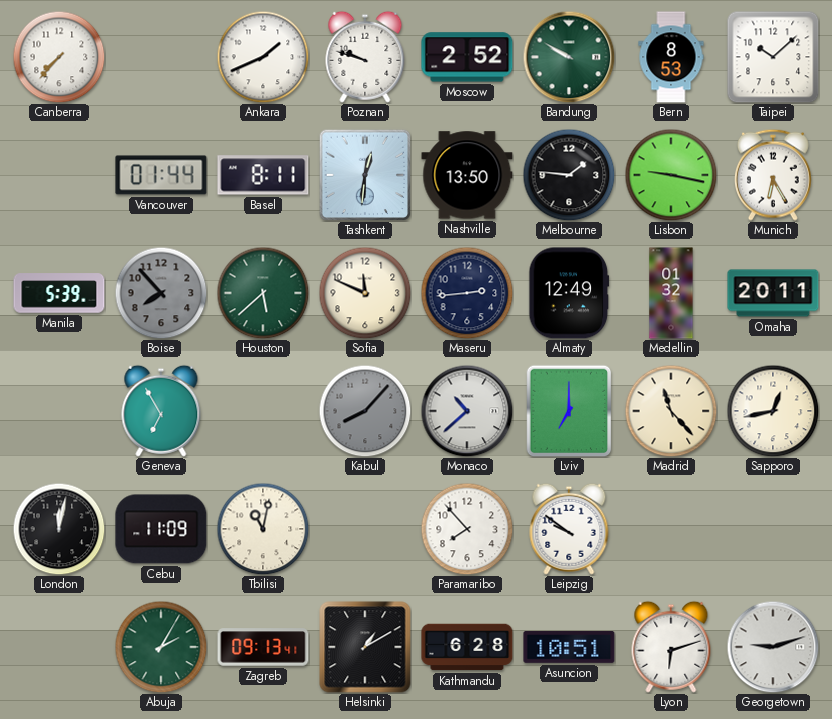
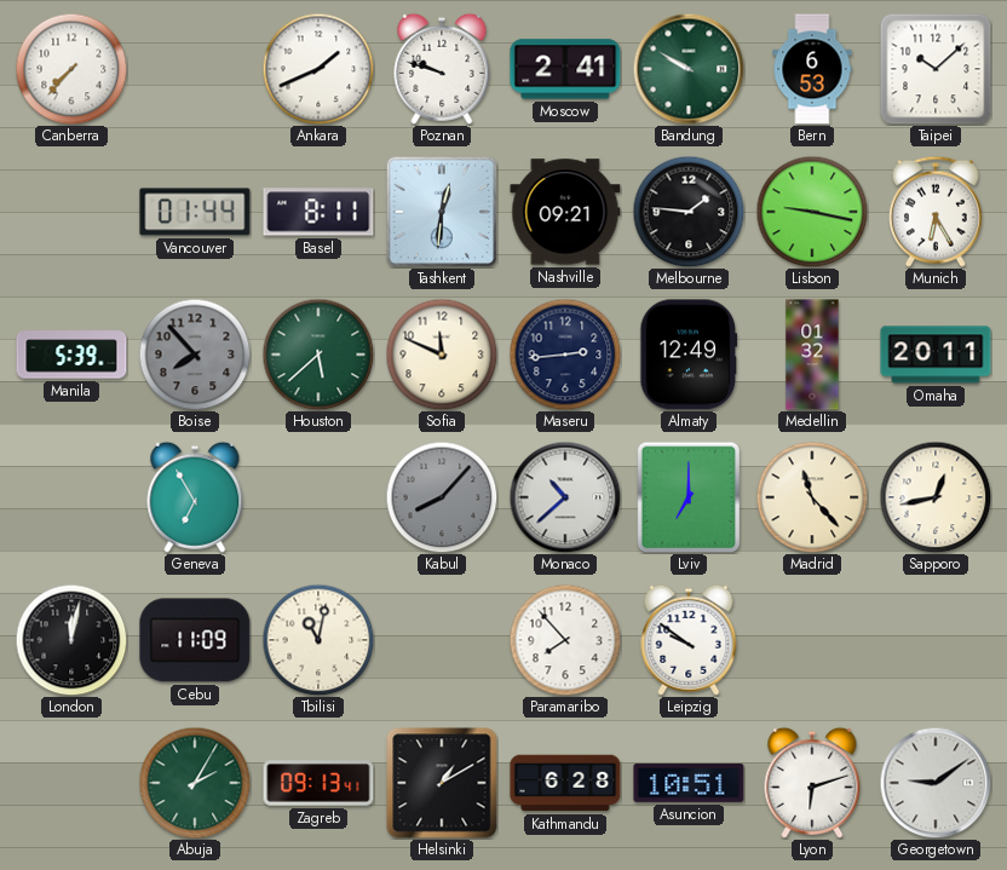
Moscow: 2:52 -> 2:41 (565, 69)
Bern: 8:53 -> 6:53 (812, 69)
Nashville: 13:50 -> 09:21 (565, 212)
Georgetown: 9:12 -> 9:09 (936, 783)
